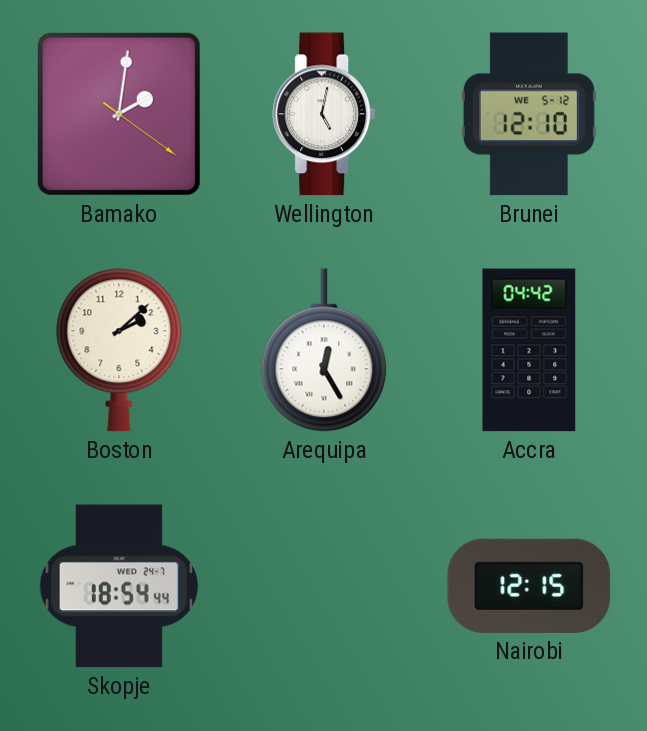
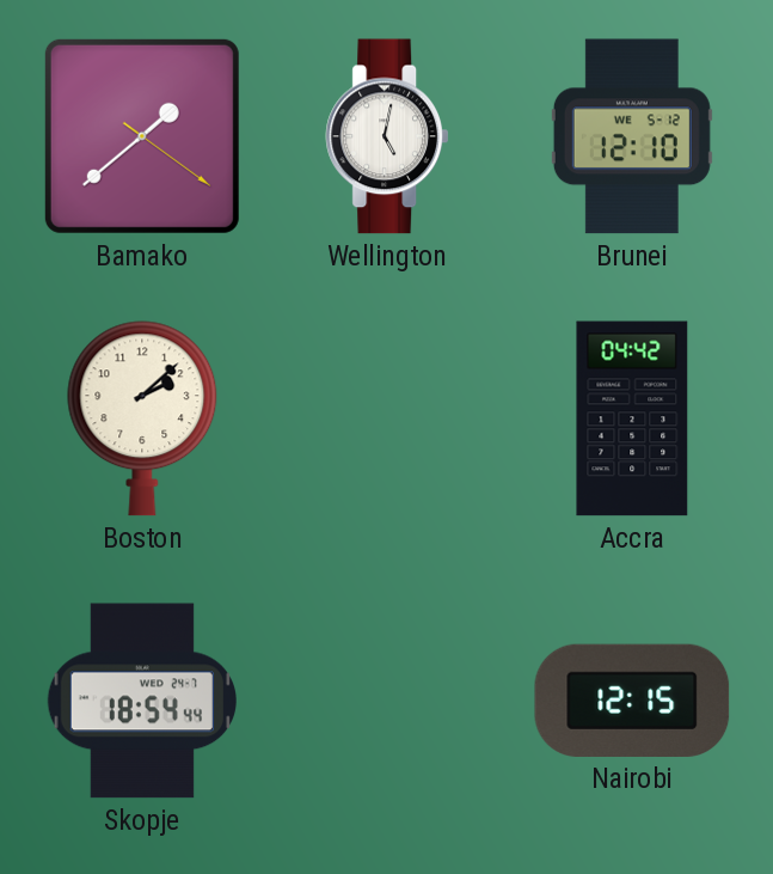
Bamako: 2:01 -> 1:38 (142, 136)
Arequipa: 12:25 -> none (324, 350)
